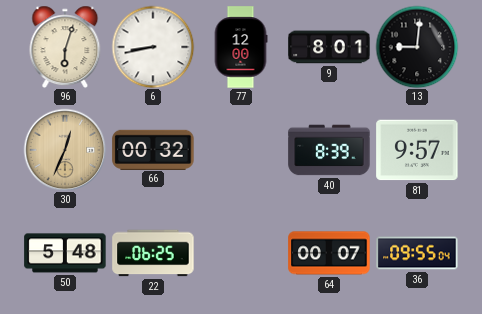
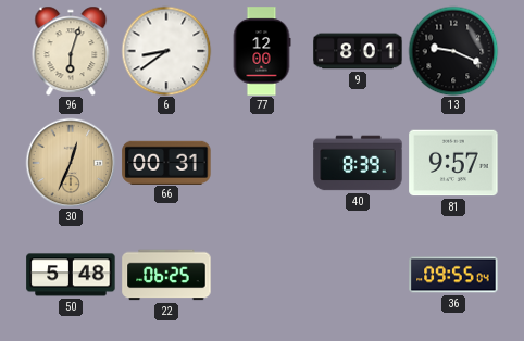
6: 8:43 -> 8:39 (166, 51)
13: 9:01 -> 9:19 (453, 51)
66: 00:32 -> 00:31 (166, 162)
64: 00:07 -> none (329, 253)
